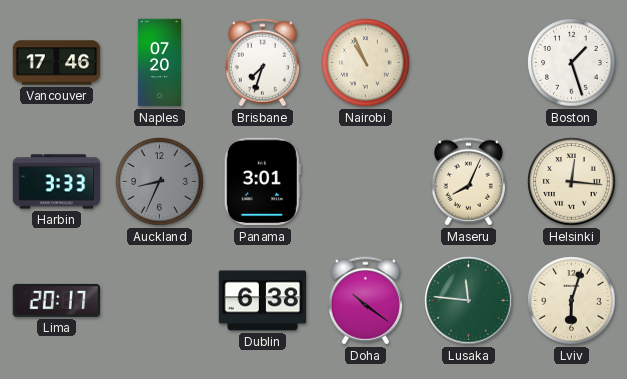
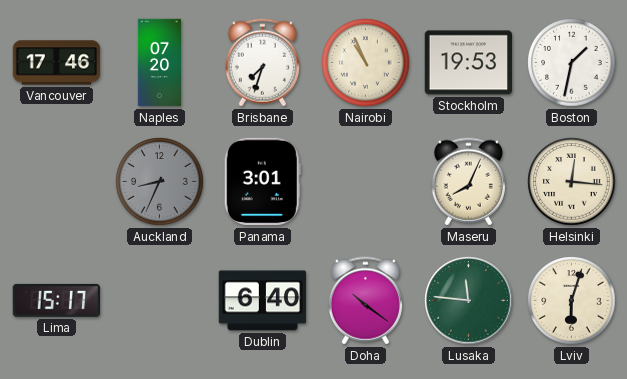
Stockholm: none -> 19:53 (469, 63)
Boston: 1:27 -> 1:32 (572, 63)
Harbin: 3:33 -> none (57, 182)
Lima: 20:17 -> 15:17 (56, 300)
Dublin: 6:38 -> 6:40 (263, 301)
